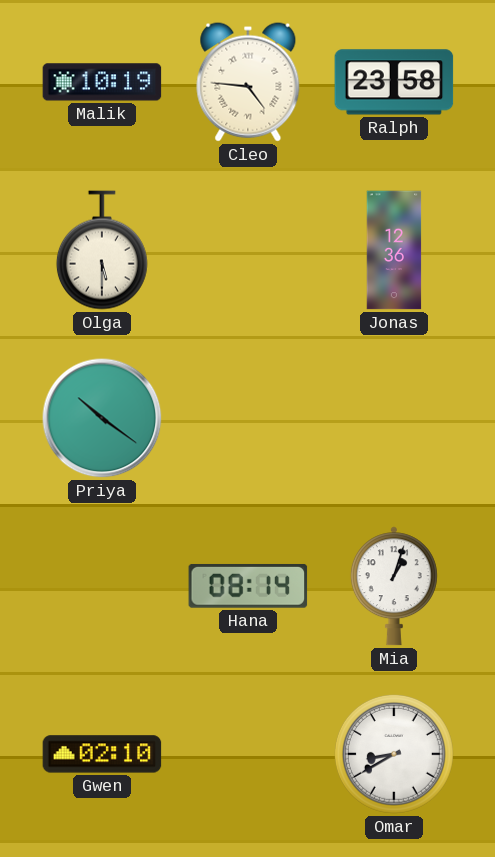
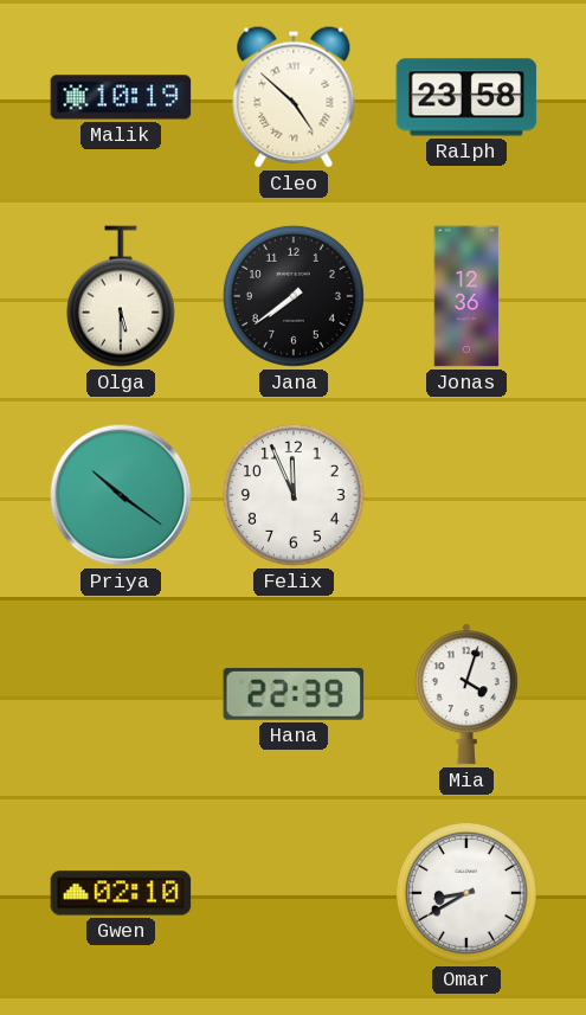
Cleo: 4:46 -> 4:52 (294, 97)
Jana: none -> 7:39 (294, 296)
Felix: none -> 11:56 (294, 495)
Hana: 08:14 -> 22:39 (294, 694)
Mia: 1:03 -> 4:03 (466, 694)
